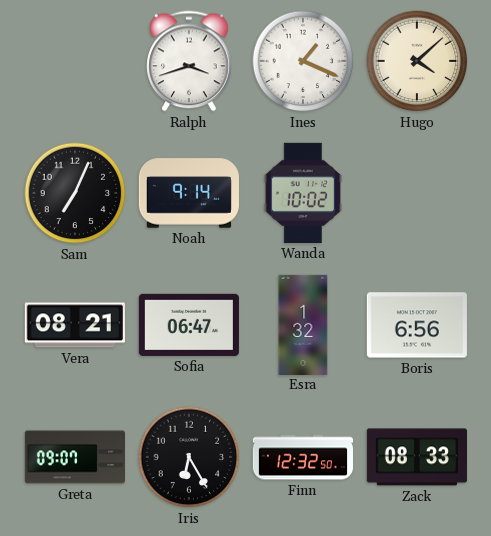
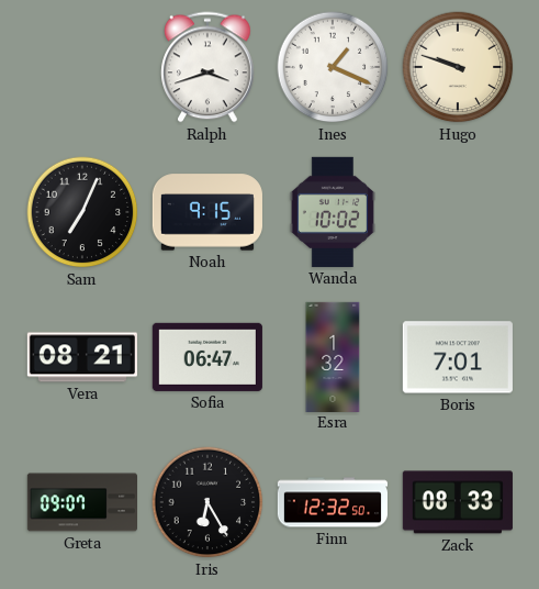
Hugo: 4:08 -> 9:48 (458, 67)
Noah: 9:14 -> 9:15 (207, 212)
Boris: 6:56 -> 7:01 (458, 357)
